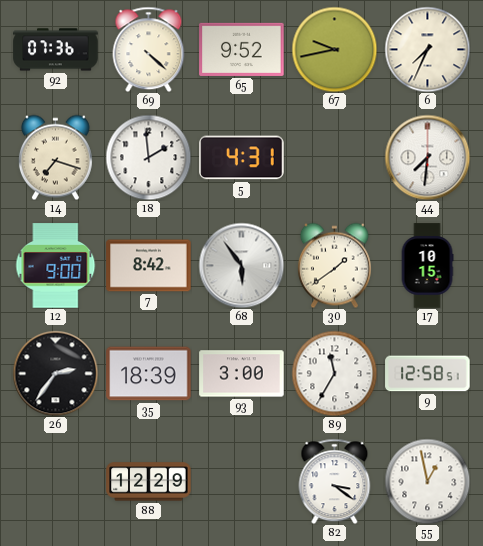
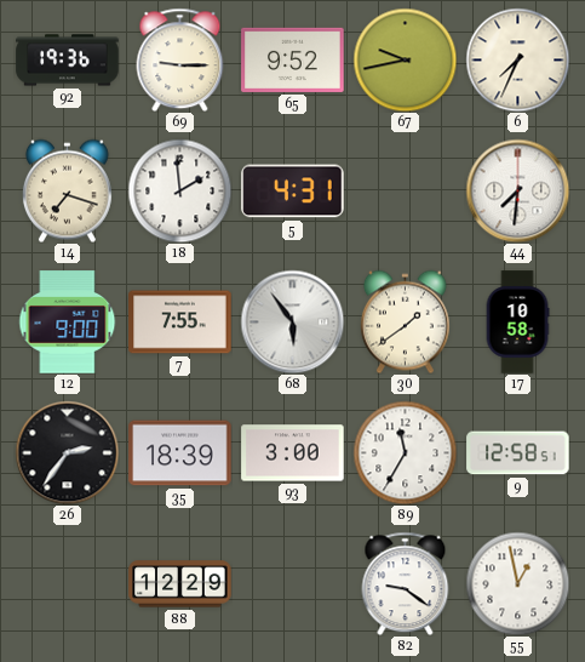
92: 07:36 -> 19:36 (68, 61)
69: 4:22 -> 9:15 (180, 59)
7: 8:42 -> 7:55 (180, 323)
17: 10:15 -> 10:58 (517, 323)
82: 3:21 -> 9:21 (406, 583)
